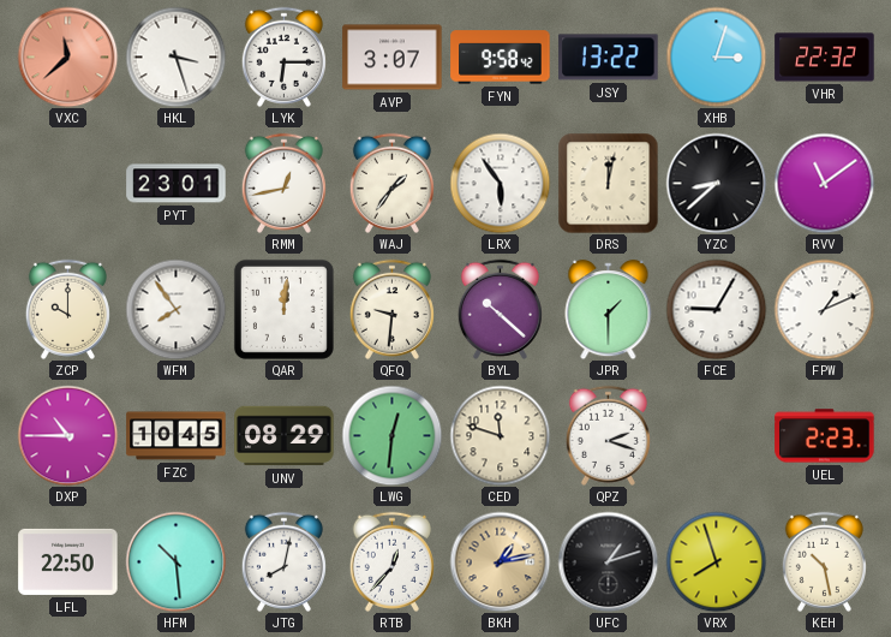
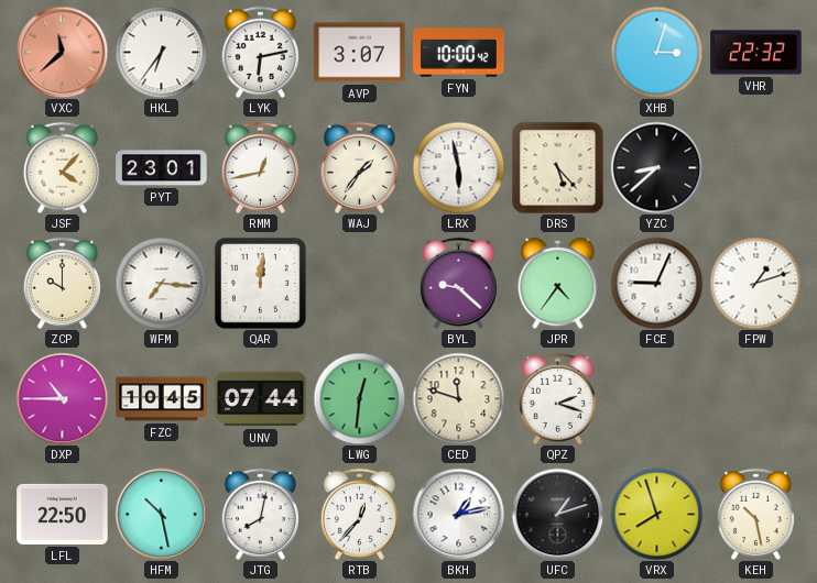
HKL: 3:27 -> 6:36 (161, 52)
LYK: 6:15 -> 6:13 (260, 52)
FYN: 9:58 -> 10:00 (459, 53)
JSY: 13:22 -> none (609, 58)
JSF: none -> 4:07 (62, 167)
LRX: 5:54 -> 5:58 (458, 167)
DRS: 12:02 -> 5:23 (557, 167)
RVV: 11:09 -> none (824, 183)
WFM: 7:54 -> 7:16 (161, 283)
QFQ: 9:31 -> none (391, 309)
BYL: 10:22 -> 9:22 (458, 283)
JPR: 1:30 -> 4:36 (558, 284)
FCE: 9:05 -> 9:04 (656, 283)
FPW: 1:11 -> 1:12 (755, 283)
UNV: 08:29 -> 07:44 (261, 399)
UEL: 2:23 -> none (825, 436)
HFM: 10:29 -> 10:28 (161, 514)
BKH dial: champagne -> white (458, 514)
